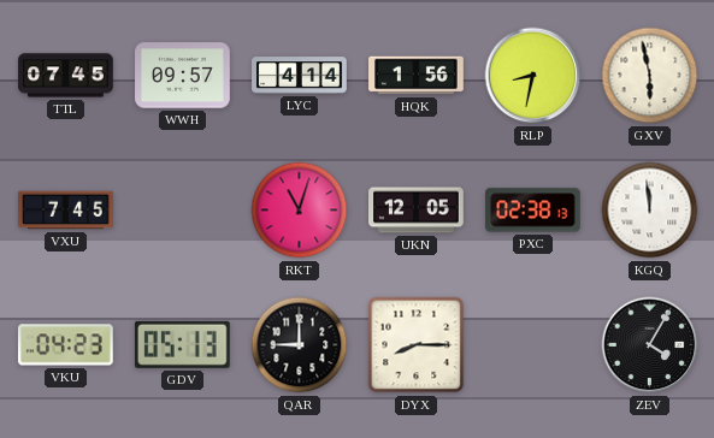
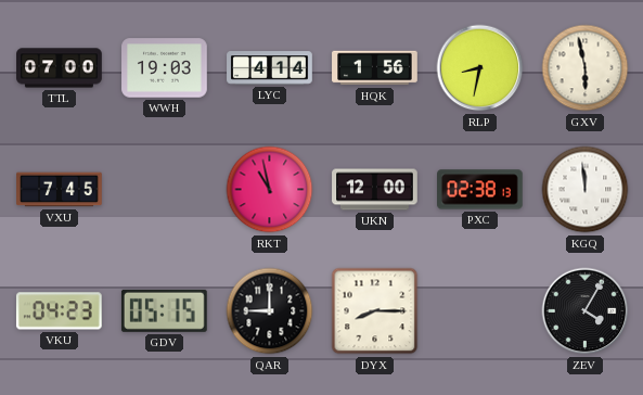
TTL: 07:45 -> 07:00 (60, 68)
WWH: 09:57 -> 19:03 (165, 68)
RKT: 11:03 -> 10:58 (270, 190)
UKN: 12:05 -> 12:00 (375, 190)
GDV: 05:13 -> 05:15 (164, 310)
